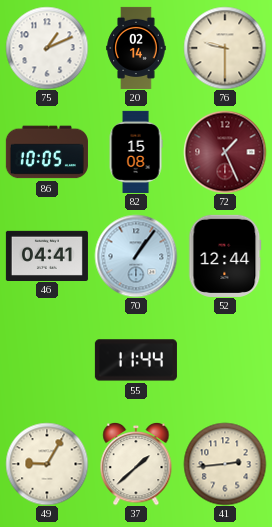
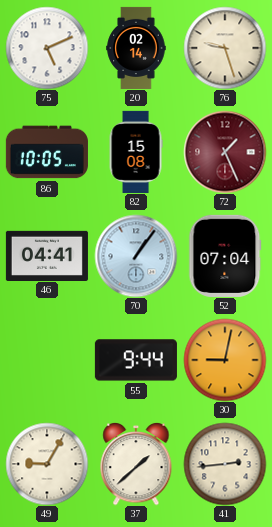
75: 1:11 -> 5:11 (47, 48)
76: 9:30 -> 9:27 (225, 48)
52: 12:44 -> 07:04 (225, 256)
55: 11:44 -> 9:44 (136, 360)
30: none -> 9:02 (225, 360)
